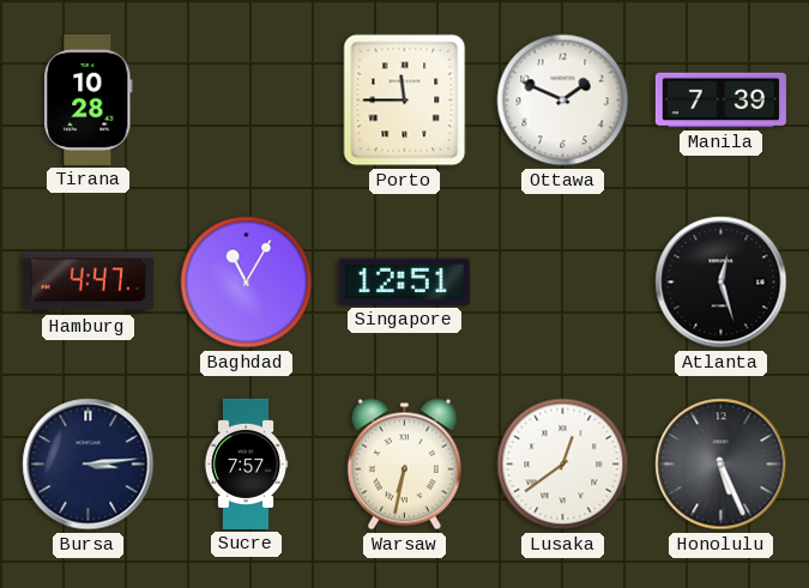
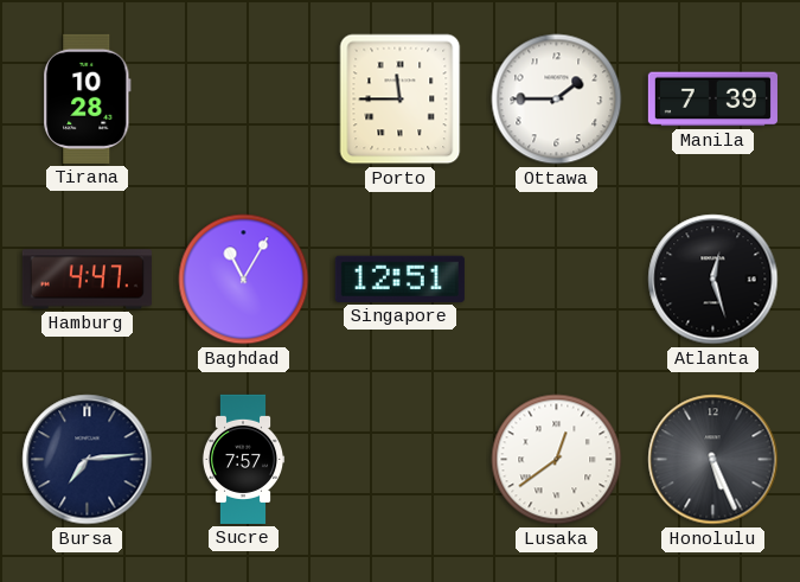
Ottawa: 1:49 -> 1:45 (557, 100)
Bursa: 3:14 -> 7:14 (88, 460)
Warsaw: 6:32 -> none (404, 465)
